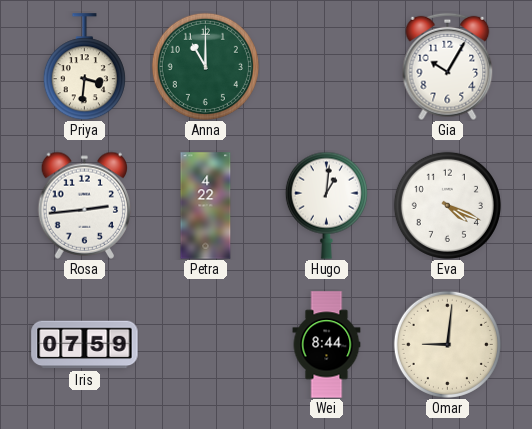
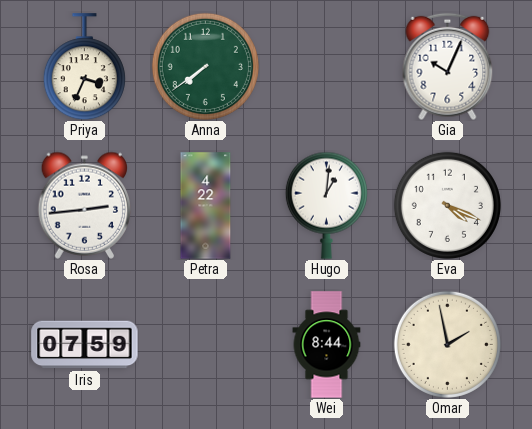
Priya: 3:31 -> 3:34 (84, 67)
Anna: 11:00 -> 7:39 (205, 66)
Gia: 10:05 -> 10:04 (448, 66)
Omar: 9:01 -> 1:58 (447, 344)
